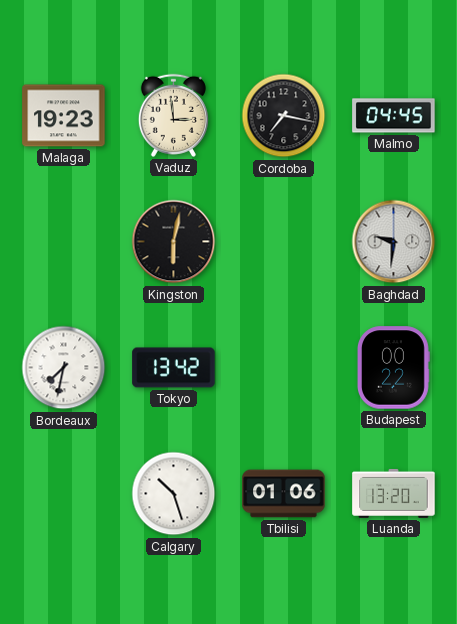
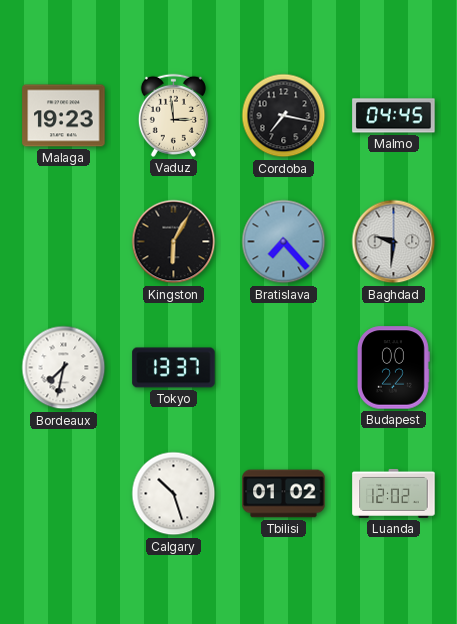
Kingston: 6:02 -> 6:05 (174, 242)
Bratislava: none -> 7:23 (284, 242)
Tokyo: 13:42 -> 13:37 (174, 368)
Tbilisi: 01:06 -> 01:02 (284, 494)
Luanda: 13:20 -> 12:02 (394, 493)
